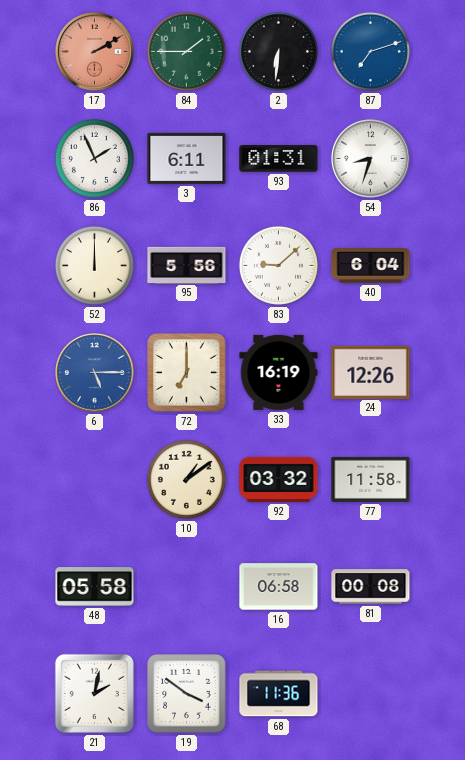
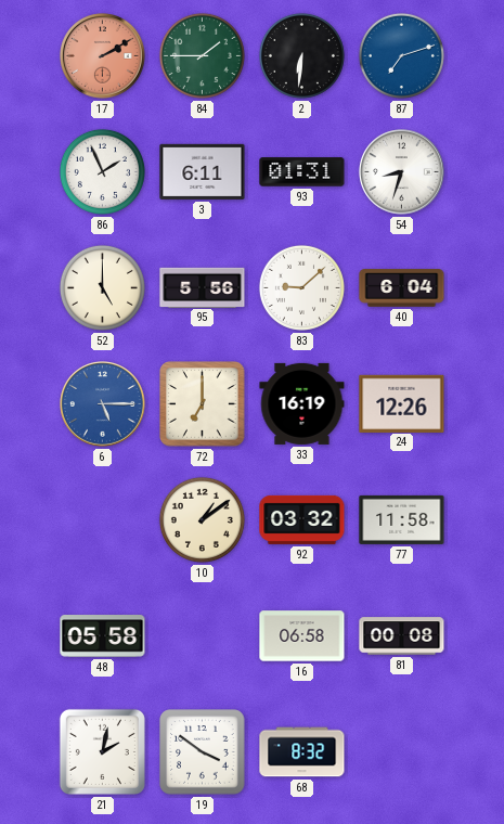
52: 12:00 -> 5:00 (102, 287)
68: 11:36 -> 8:32 (302, 752)
